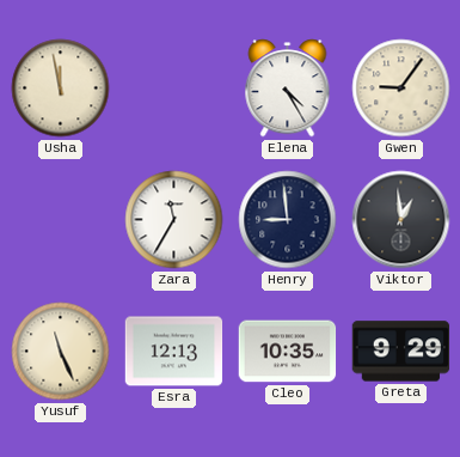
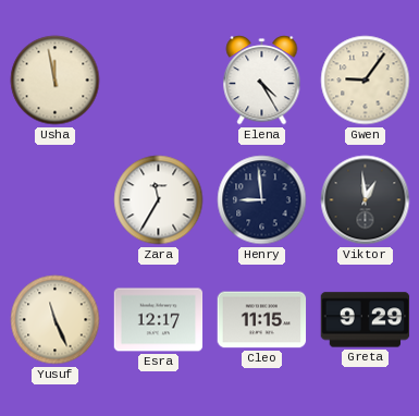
Esra: 12:13 -> 12:17 (159, 320)
Cleo: 10:35 -> 11:15 (262, 320)
